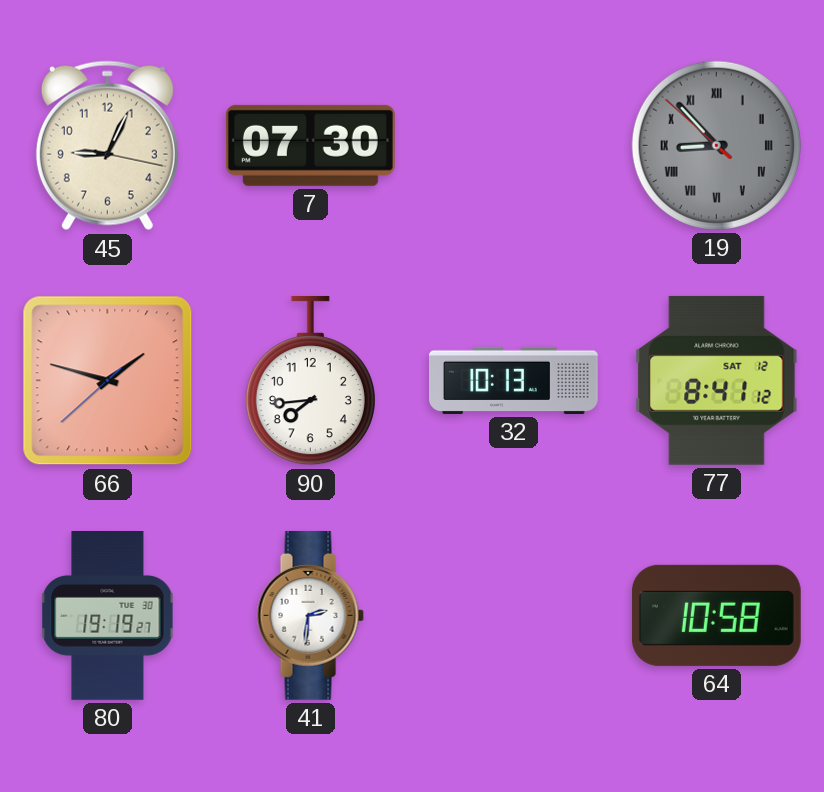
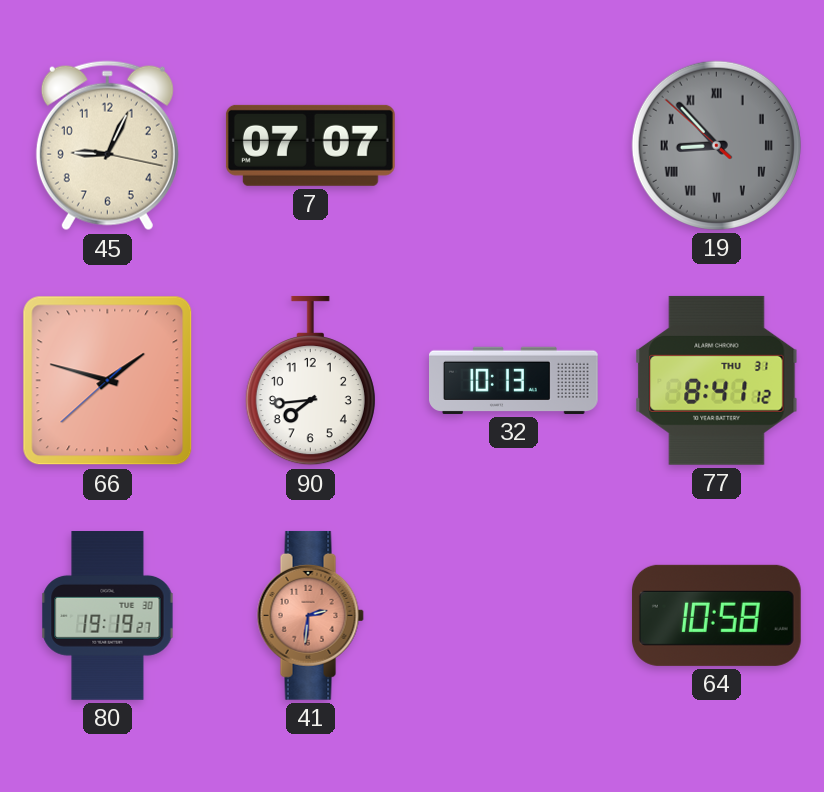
7: 07:30 -> 07:07 (310, 145)
77 date: SAT 12 -> THU 31 (717, 380)
41 dial: white -> salmon (310, 615)
